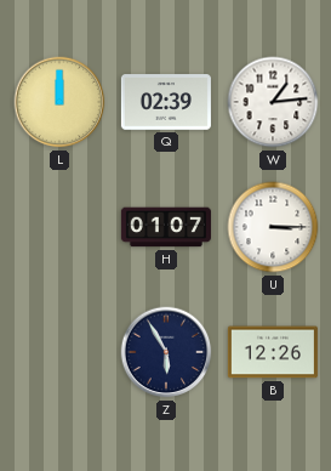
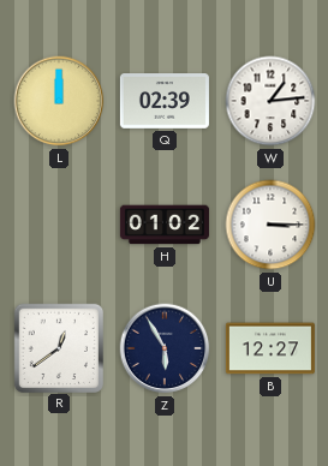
H: 01:07 -> 01:02 (165, 225)
R: none -> 12:39 (58, 347)
B: 12:26 -> 12:27 (270, 348)
